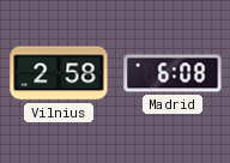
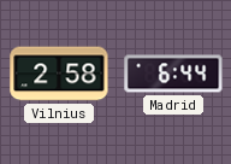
Madrid: 6:08 -> 6:44 (173, 74)
